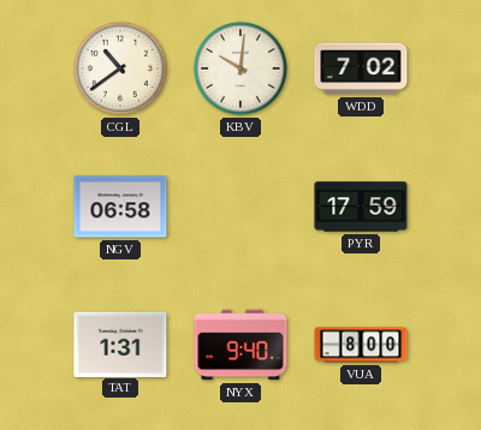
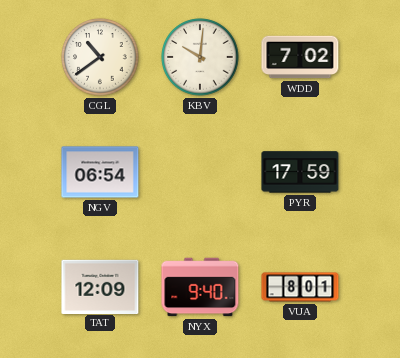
NGV: 06:58 -> 06:54 (100, 172)
TAT: 1:31 -> 12:09 (100, 286)
VUA: 8:00 -> 8:01 (300, 287)
